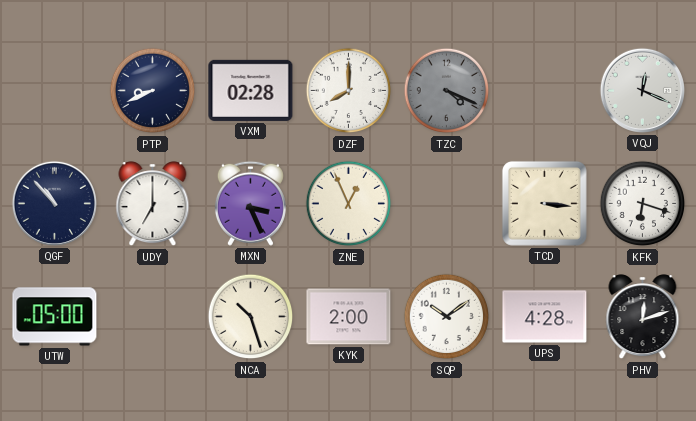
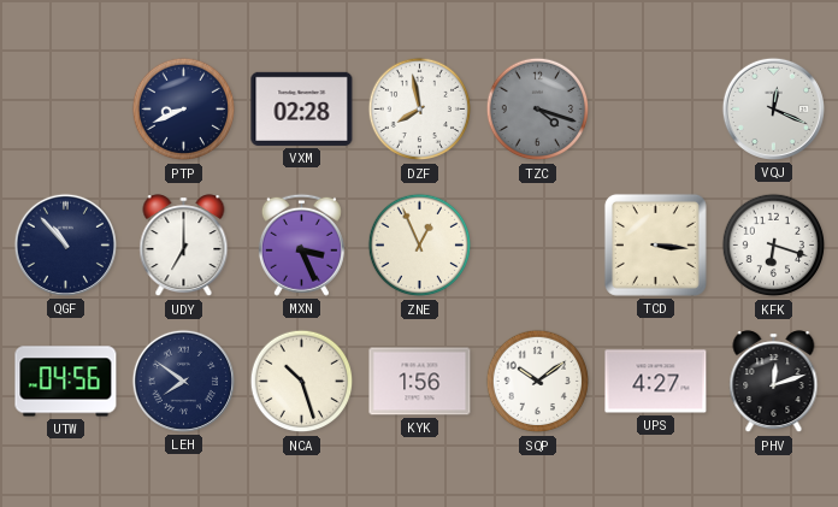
DZF: 8:00 -> 7:58 (420, 110)
TZC: 4:19 -> 4:18 (538, 110)
UTW: 05:00 -> 04:56 (66, 382)
LEH: none -> 7:51 (183, 381)
KYK: 2:00 -> 1:56 (420, 382)
UPS: 4:28 -> 4:27 (656, 382)
